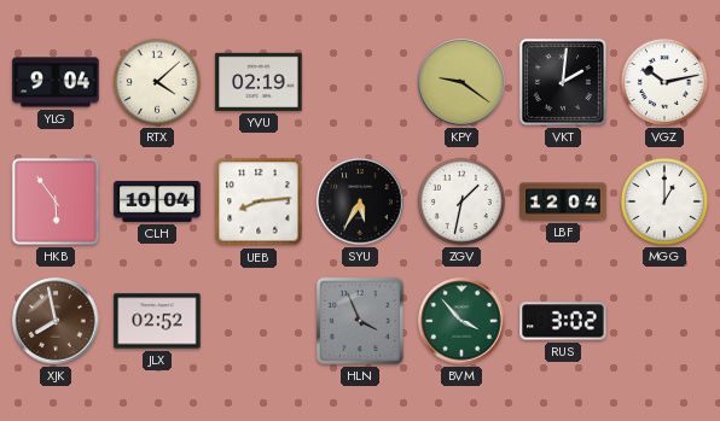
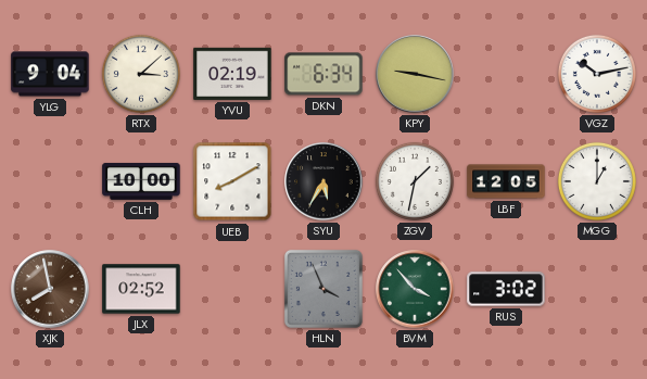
RTX: 4:08 -> 3:08 (141, 74)
DKN: none -> 6:34 (323, 74)
KPY: 9:21 -> 9:17 (415, 74)
VKT: 2:01 -> none (563, 82)
HKB: 5:54 -> none (56, 201)
CLH: 10:04 -> 10:00 (141, 181)
UEB: 8:14 -> 8:10 (232, 181)
LBF: 12:04 -> 12:05 (506, 181)
